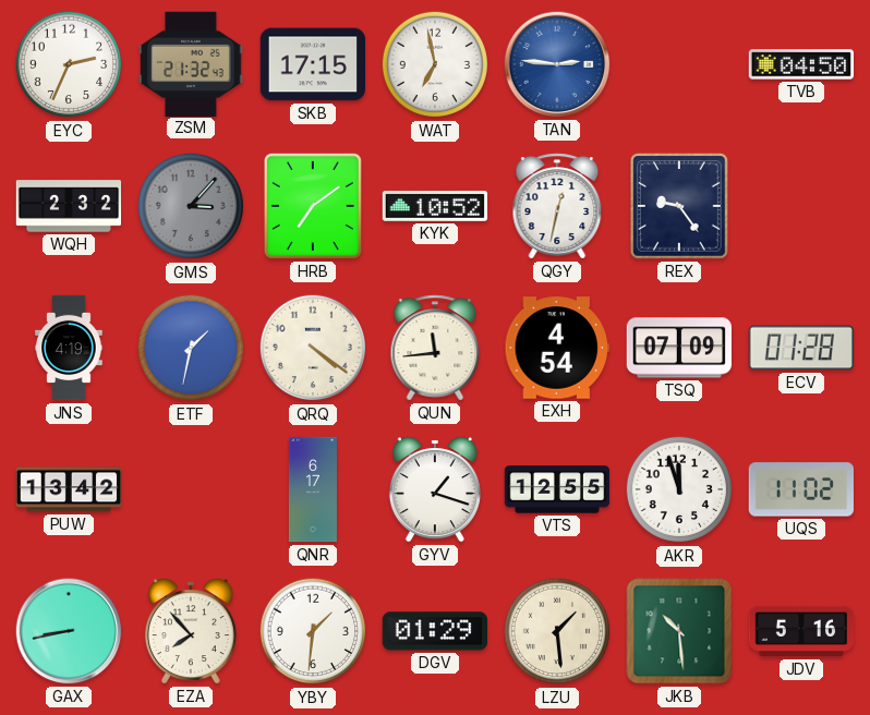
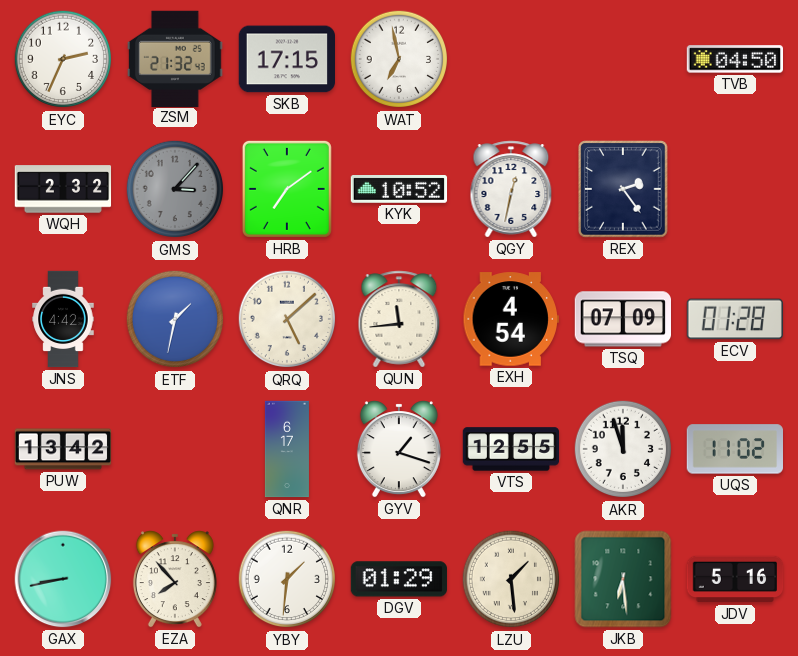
TAN: 2:46 -> none (557, 64)
REX: 9:24 -> 2:24 (623, 189)
JNS: 4:19 -> 4:42 (63, 319)
QRQ: 4:21 -> 5:08 (287, 319)
JKB: 10:29 -> 6:29 (623, 579)
